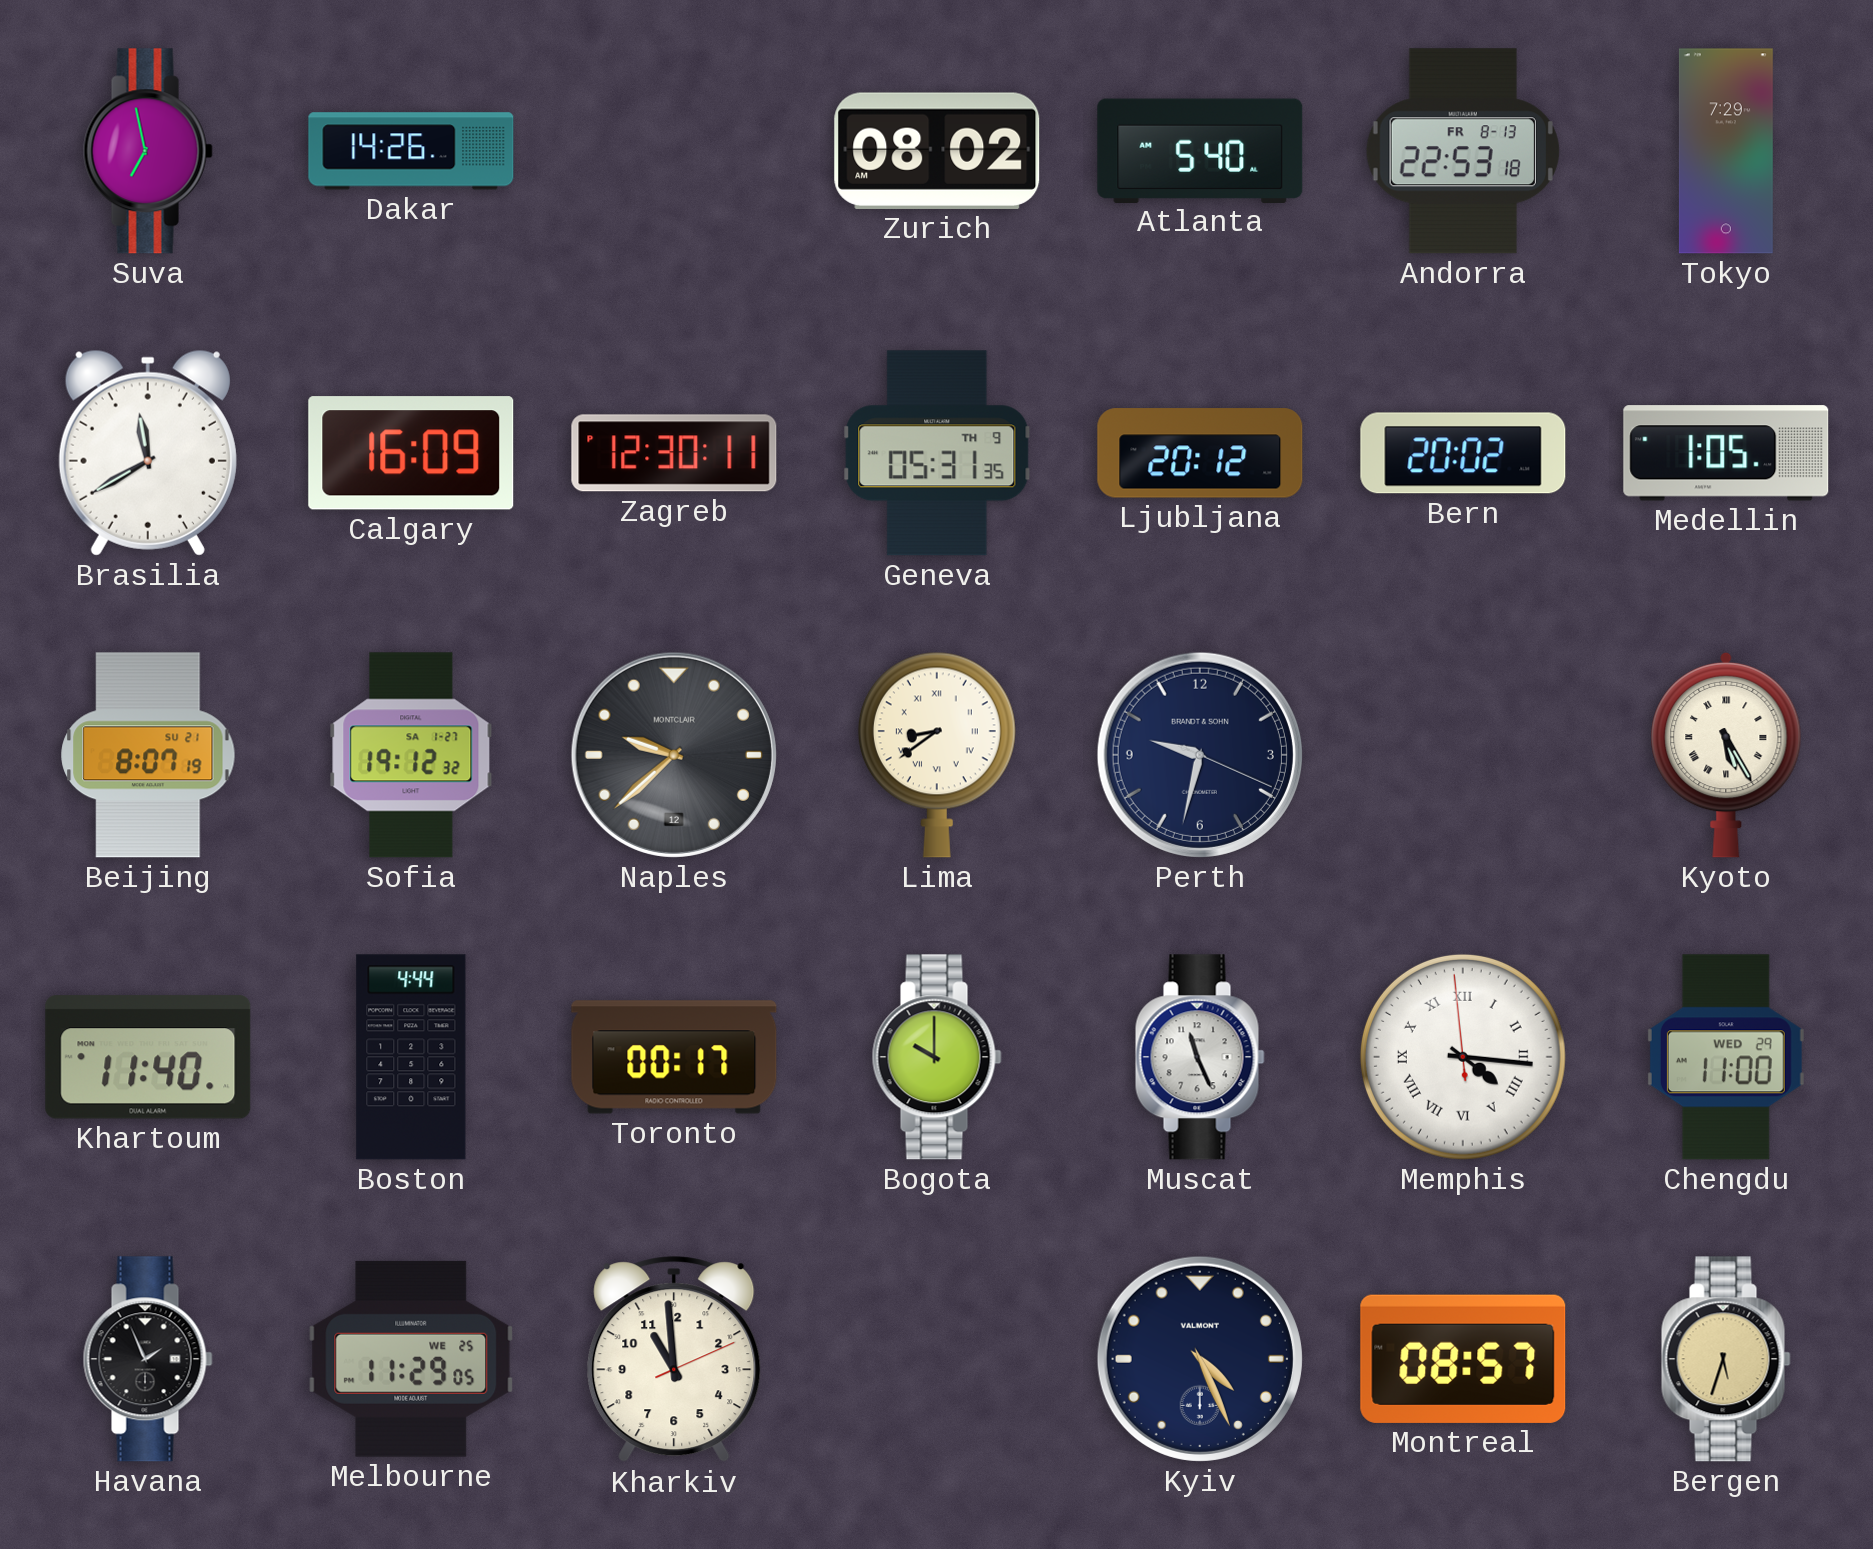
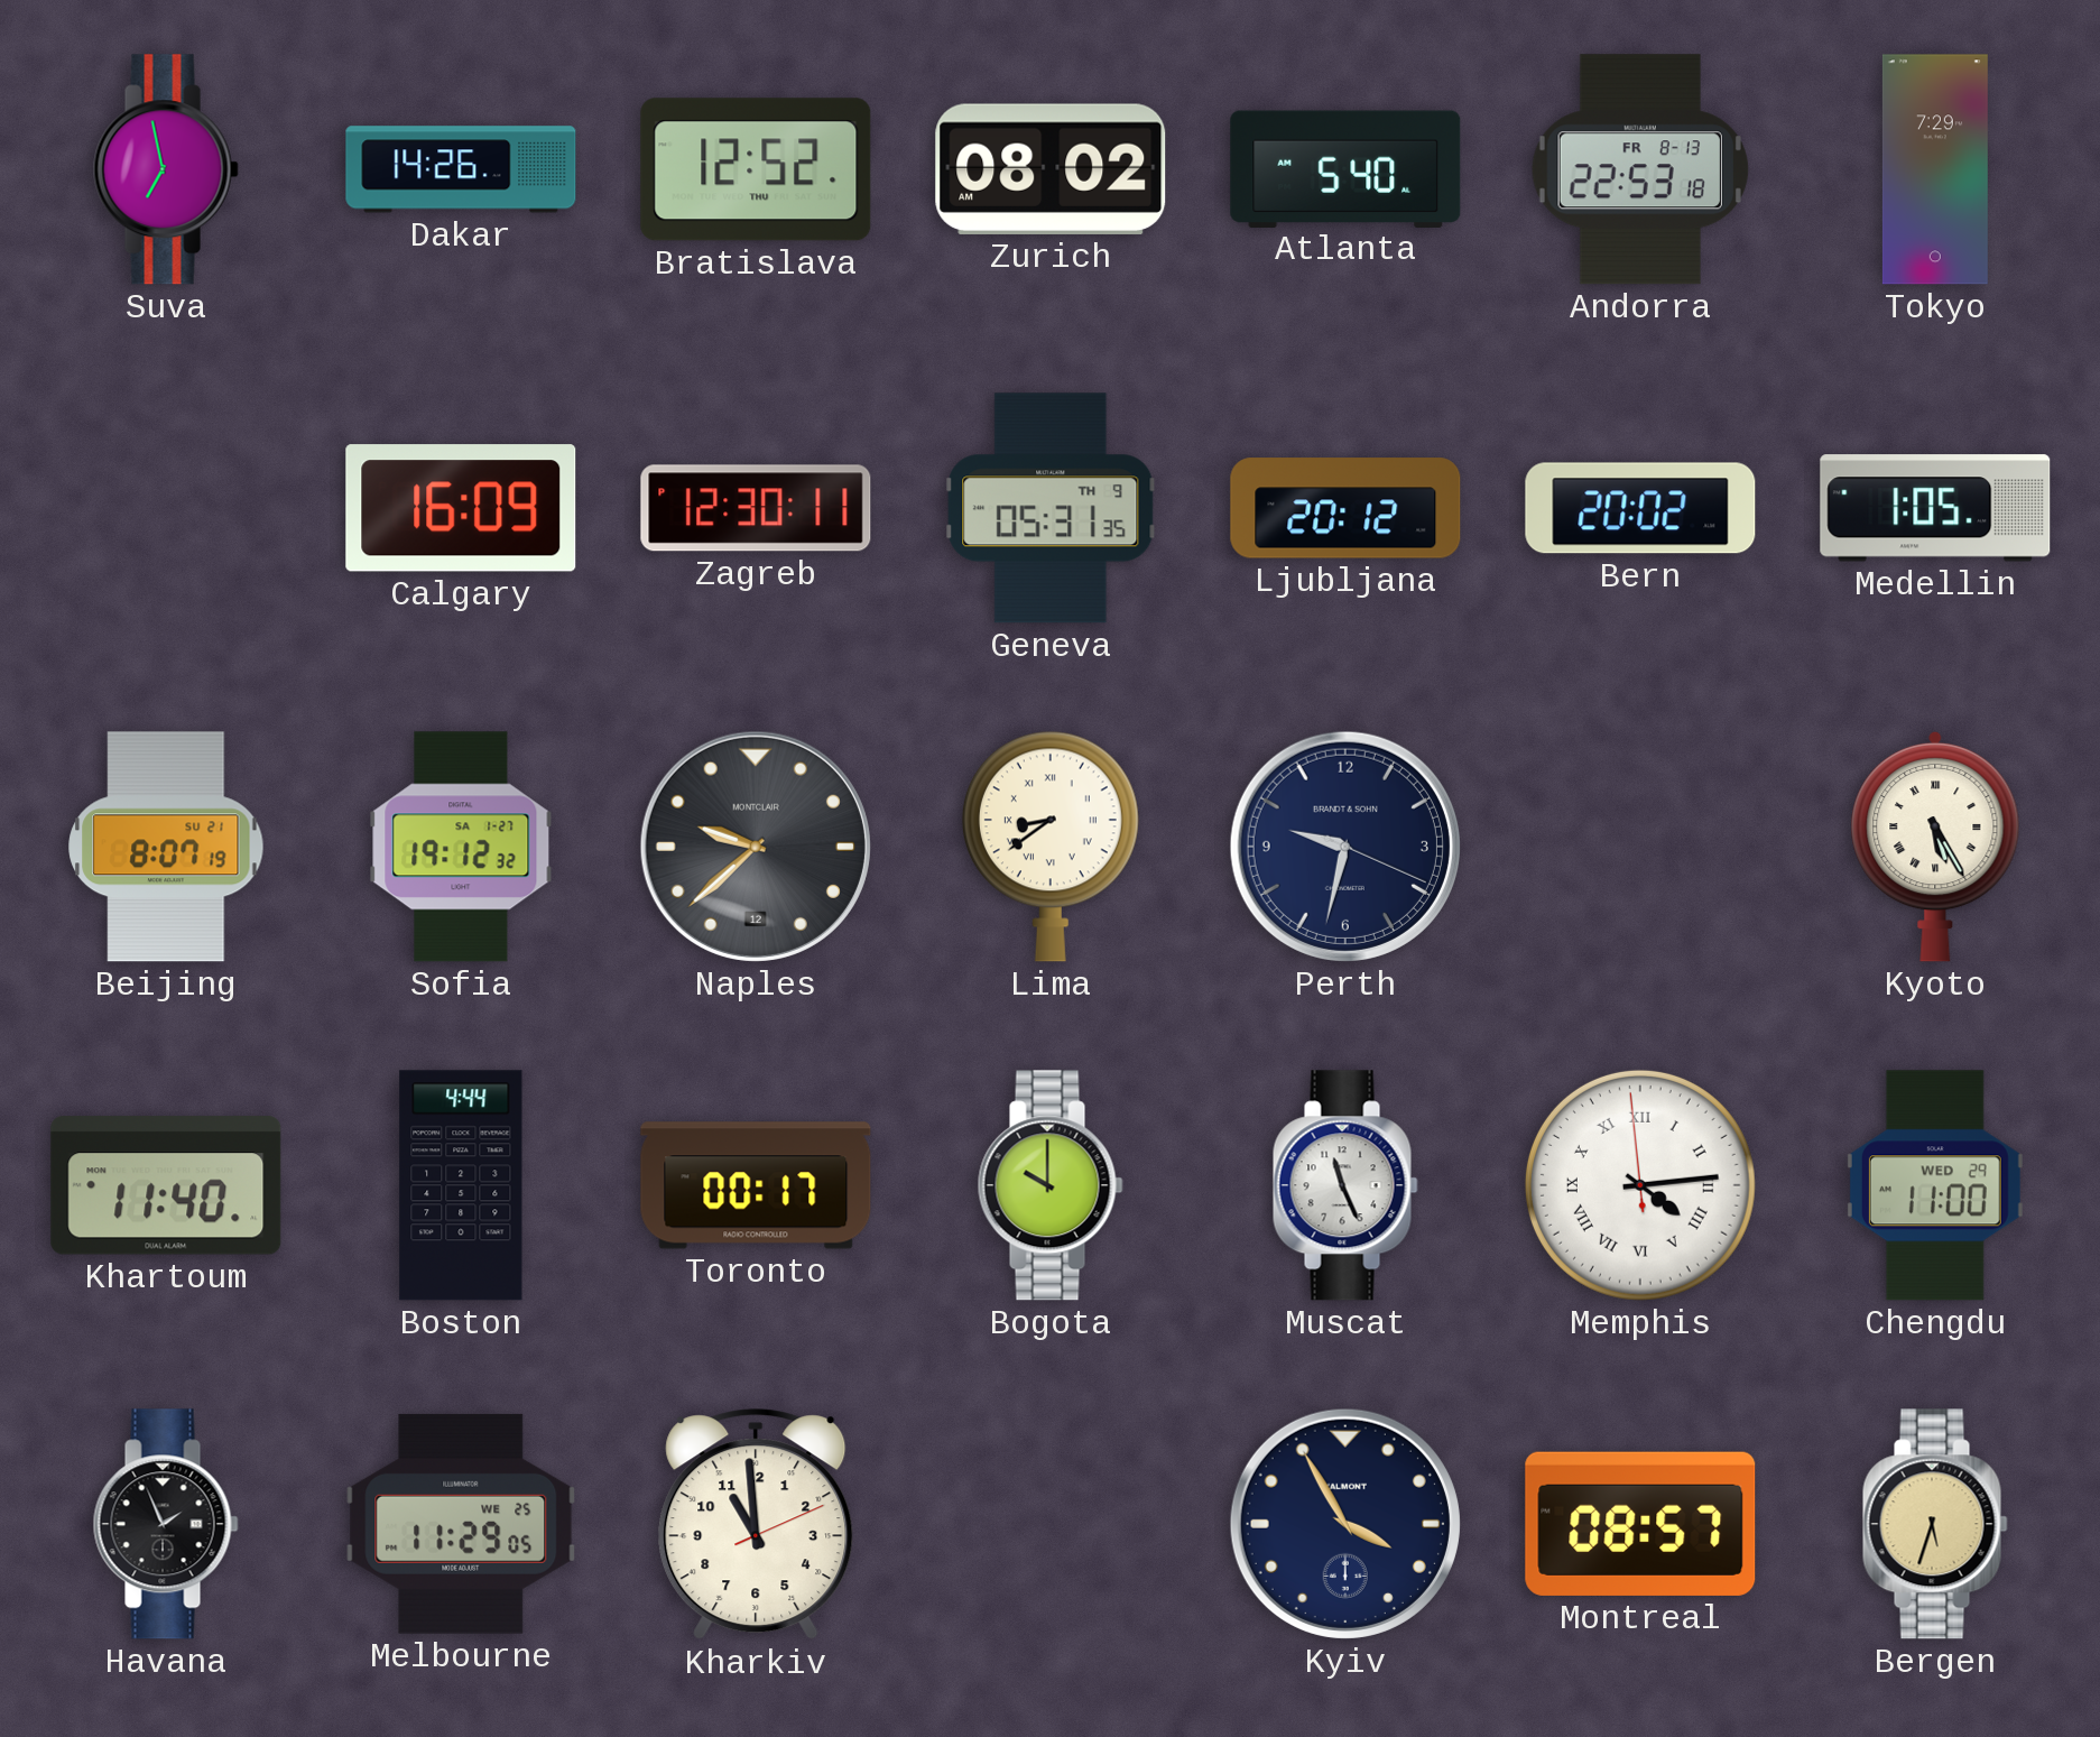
Bratislava: none -> 12:52 (756, 169)
Brasilia: 11:40 -> none (148, 453)
Memphis: 4:15 -> 4:13 (1640, 1185)
Kyiv: 4:26 -> 3:55 (1345, 1524)
